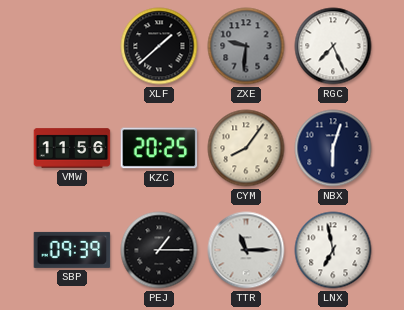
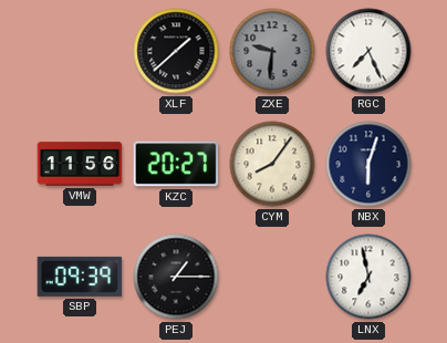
KZC: 20:25 -> 20:27 (176, 164)
TTR: 11:15 -> none (246, 250)
